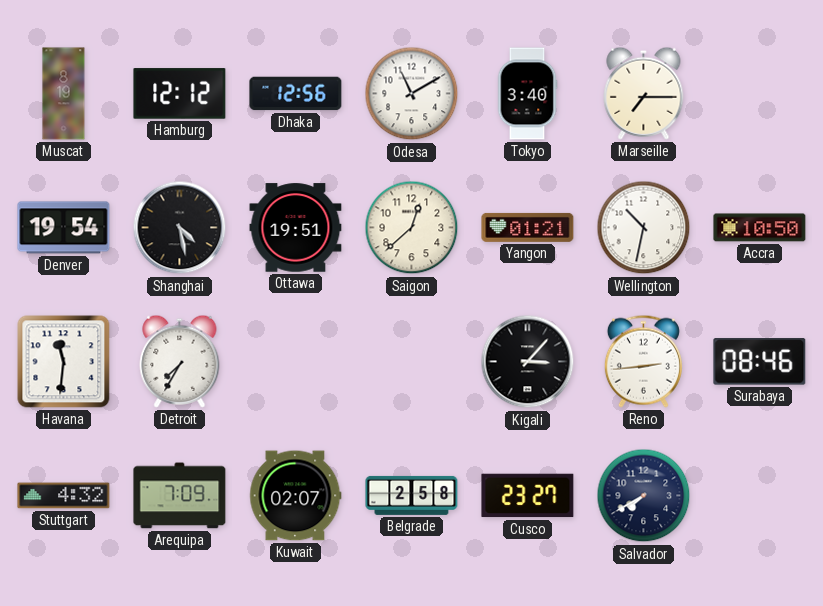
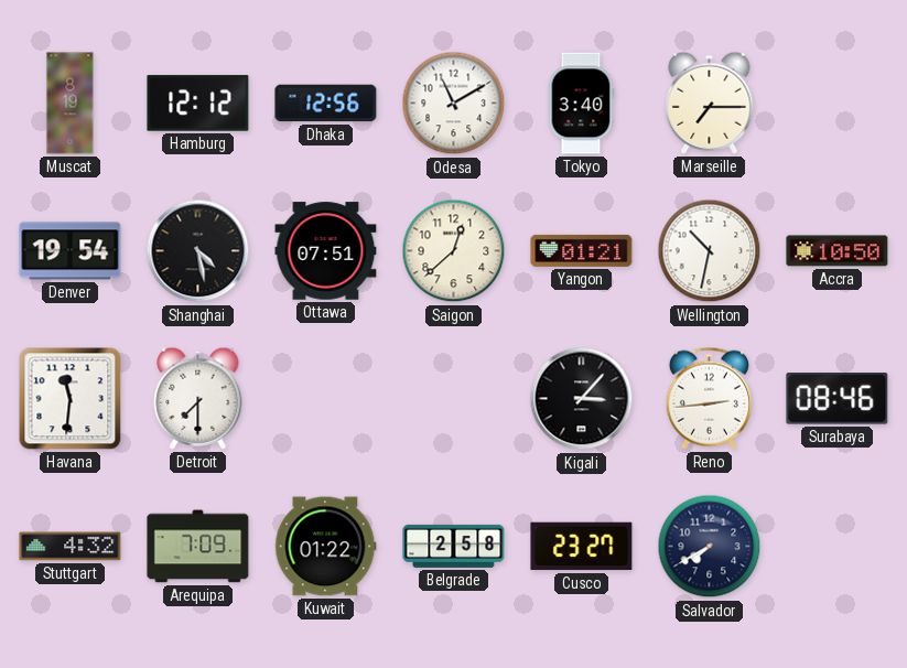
Ottawa: 19:51 -> 07:51 (326, 251)
Detroit: 7:35 -> 7:30 (198, 398)
Kuwait: 02:07 -> 01:22 (326, 547)
